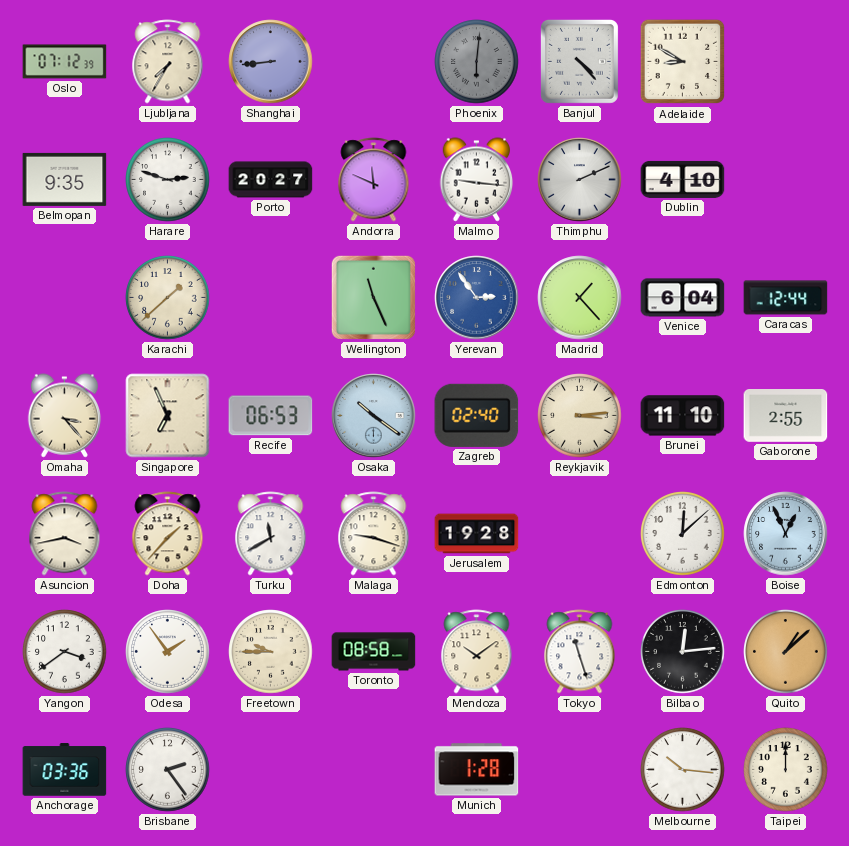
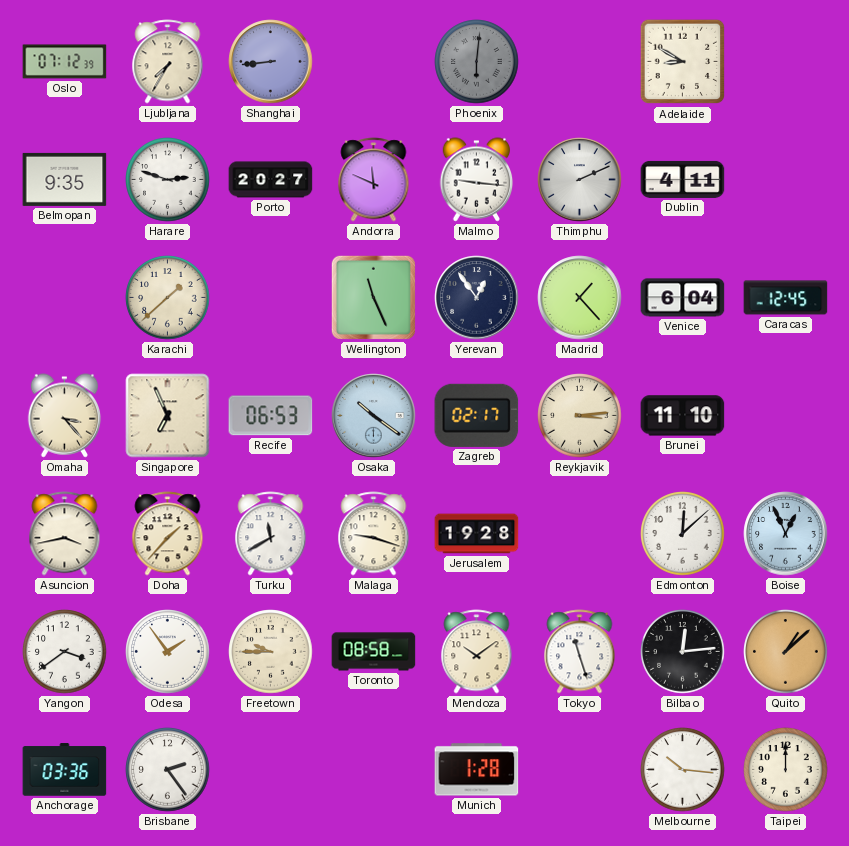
Banjul: 4:23 -> none (579, 61)
Dublin: 4:10 -> 4:11 (683, 179)
Yerevan: 2:54 -> 12:54 (477, 298)
Yerevan dial: blue -> navy (477, 298)
Caracas: 12:44 -> 12:45 (786, 298)
Zagreb: 02:40 -> 02:17 (477, 415)
Gaborone: 2:55 -> none (786, 416)
